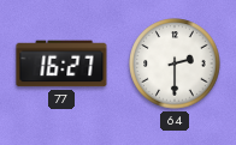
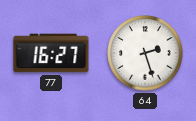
64: 2:30 -> 2:27 (145, 53)
